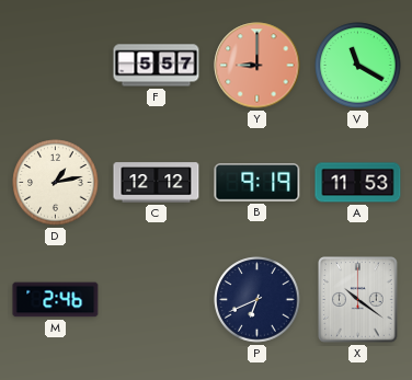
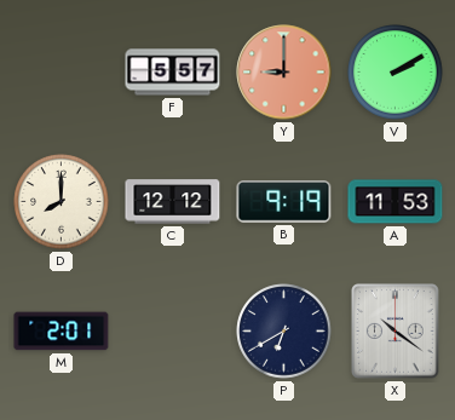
V: 11:20 -> 2:10 (396, 73)
D: 1:13 -> 8:00 (62, 202)
M: 2:46 -> 2:01 (62, 332)
P: 6:41 -> 6:40 (284, 332)
